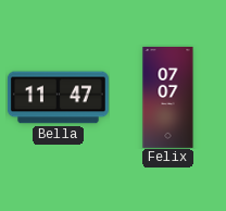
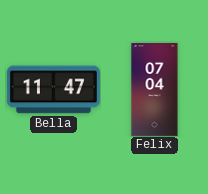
Felix: 07:07 -> 07:04 (155, 90)
